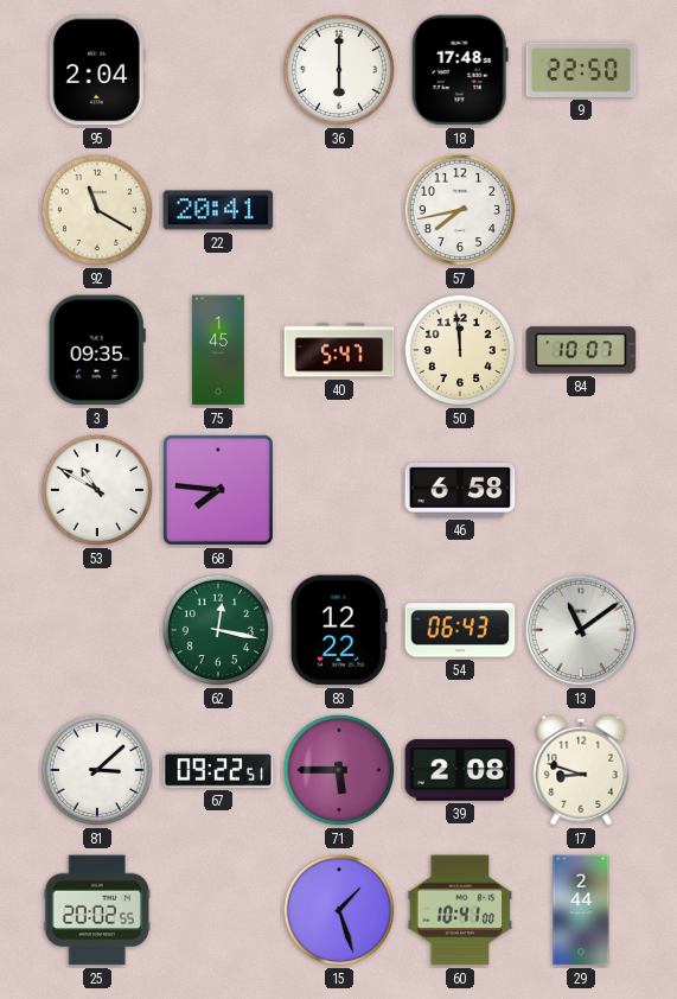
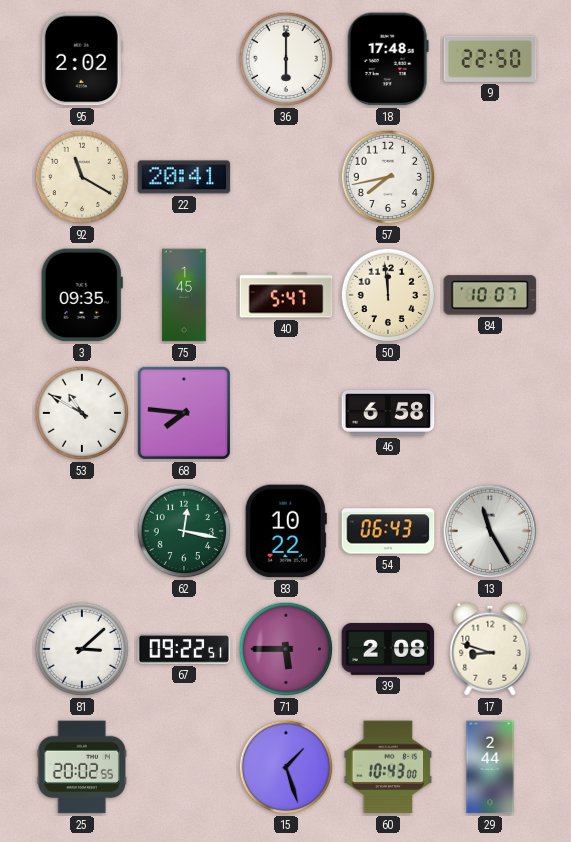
95: 2:04 -> 2:02 (82, 59)
83: 12:22 -> 10:22 (286, 531)
13: 11:09 -> 11:25 (490, 531)
60: 10:41 -> 10:43 (388, 767)
